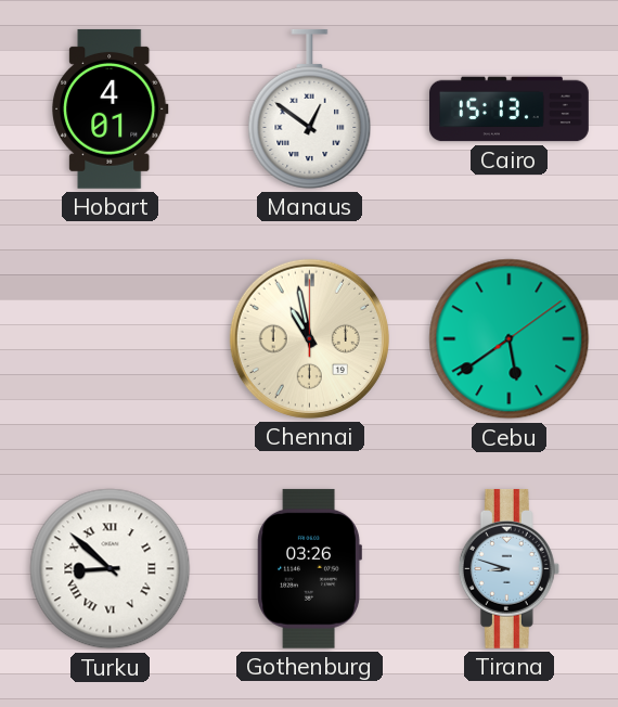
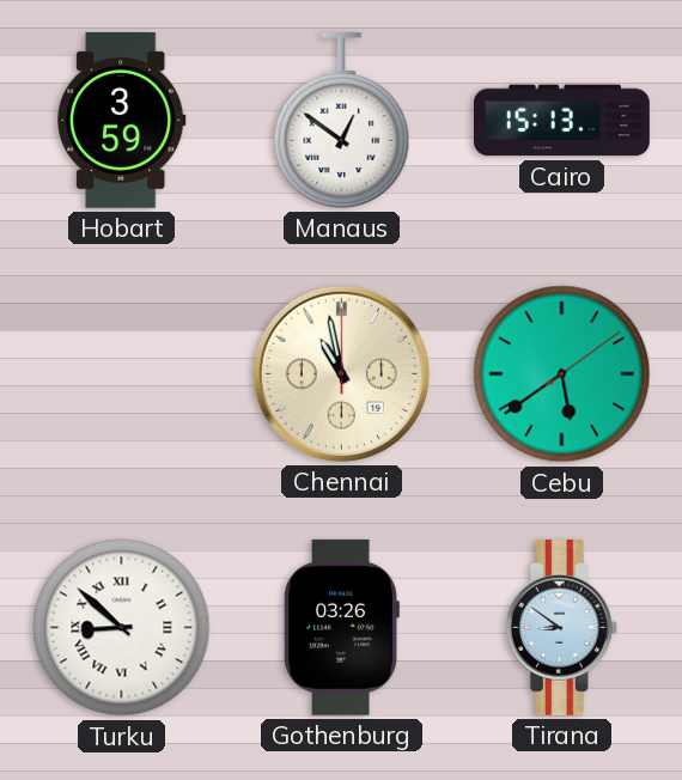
Hobart: 4:01 -> 3:59 (122, 120)
Tirana: 8:48 -> 8:51 (561, 627)
